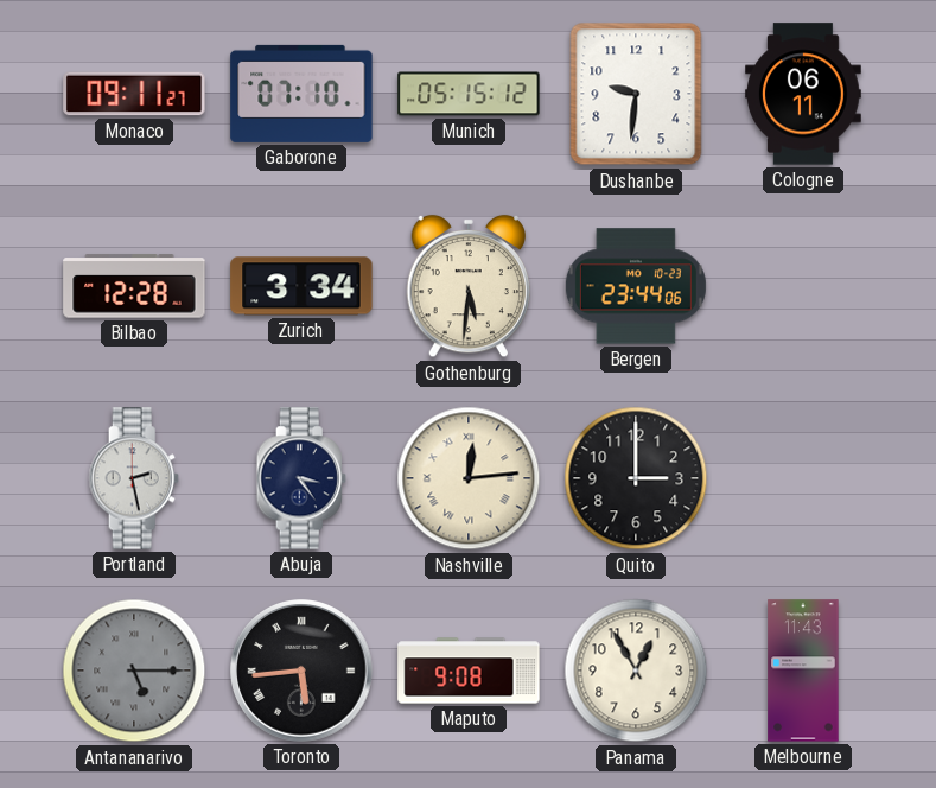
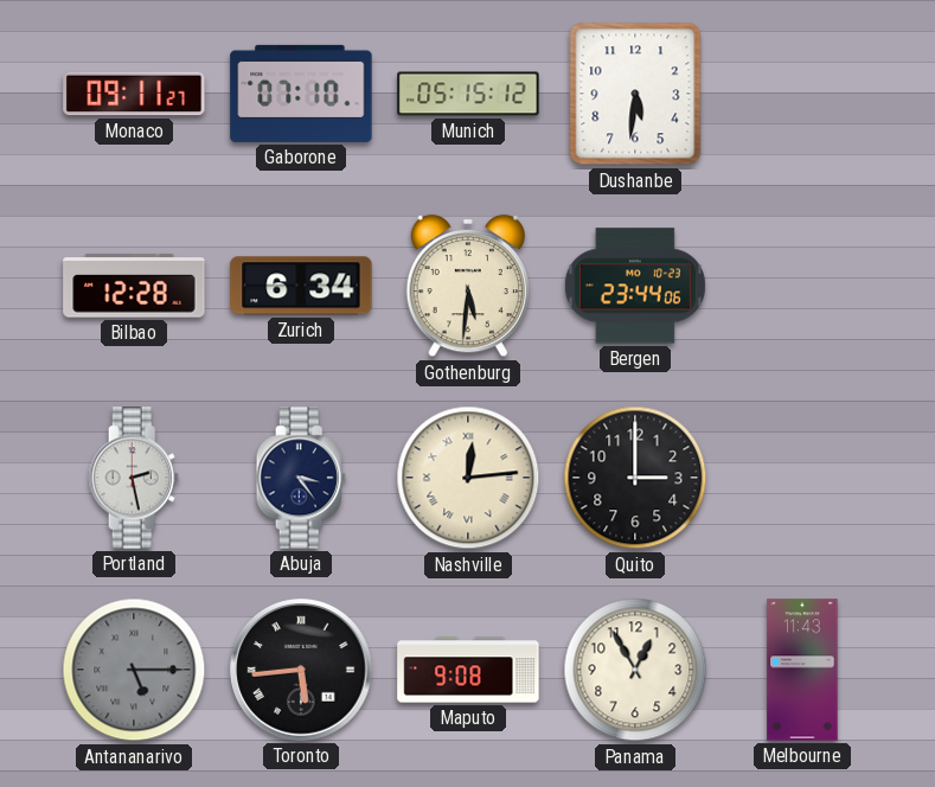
Dushanbe: 9:31 -> 5:31 (635, 94)
Cologne: 06:11 -> none (804, 94)
Zurich: 3:34 -> 6:34 (301, 286)
